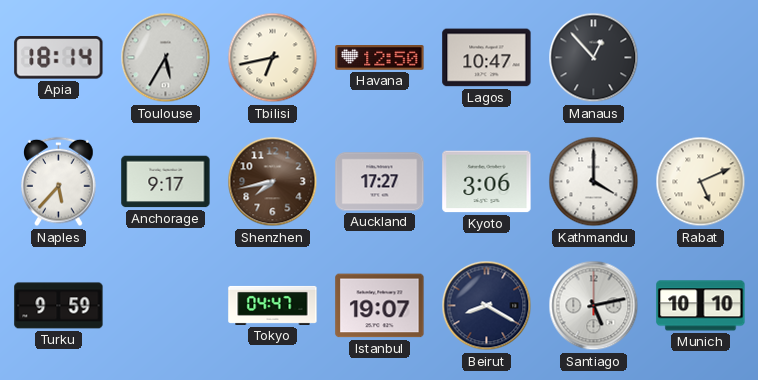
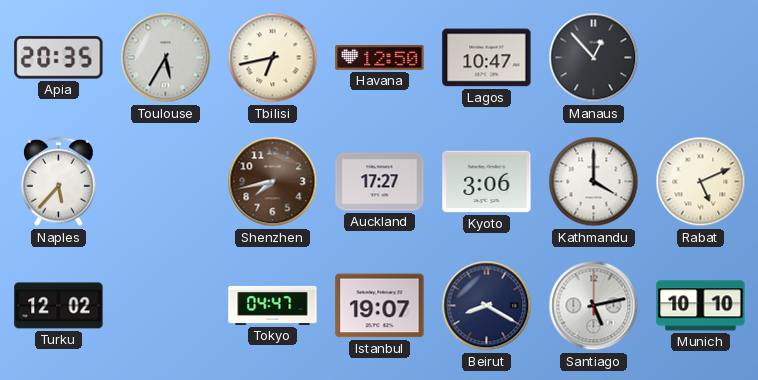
Apia: 18:14 -> 20:35 (59, 58)
Anchorage: 9:17 -> none (166, 182)
Turku: 9:59 -> 12:02 (59, 306)
